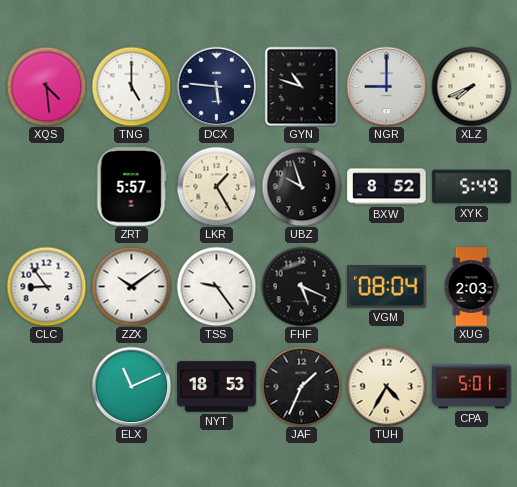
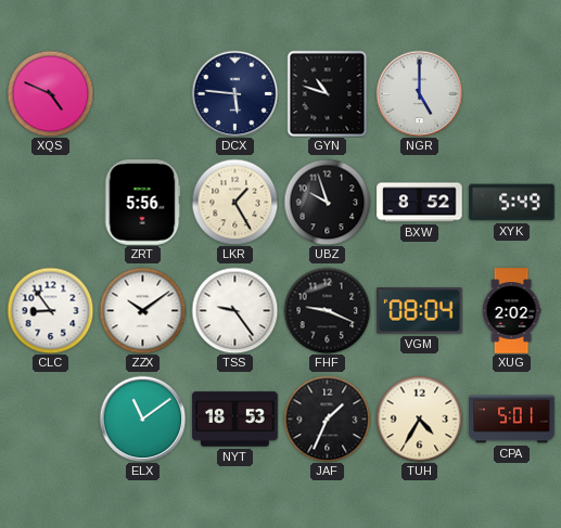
XQS: 4:29 -> 4:49 (50, 93)
TNG: 5:00 -> none (131, 86)
NGR: 9:00 -> 5:00 (419, 93)
XLZ: 7:41 -> none (471, 86)
ZRT: 5:57 -> 5:56 (142, 203)
FHF: 5:19 -> 9:19 (327, 310)
XUG: 2:03 -> 2:02 (511, 311)
ELX: 11:11 -> 11:09 (142, 418)
